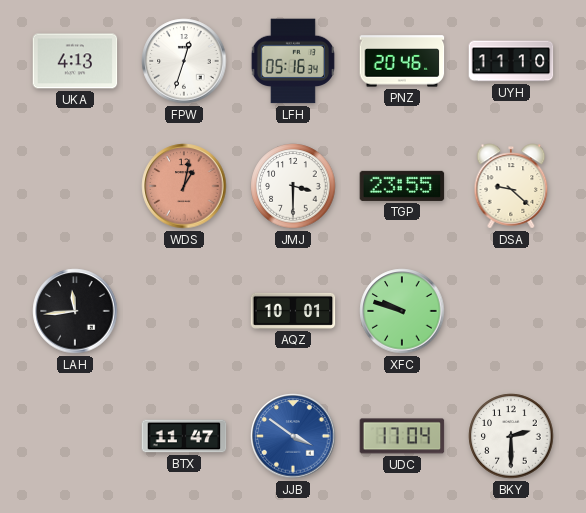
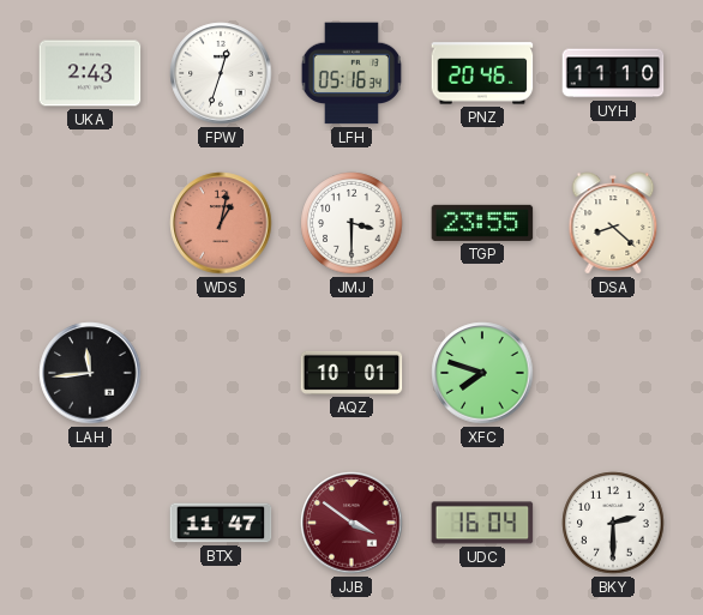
UKA: 4:13 -> 2:43 (90, 73)
DSA: 9:22 -> 8:22 (613, 223)
XFC: 9:48 -> 7:48 (482, 373)
JJB dial: blue -> burgundy (351, 523)
UDC: 17:04 -> 16:04 (482, 523)
